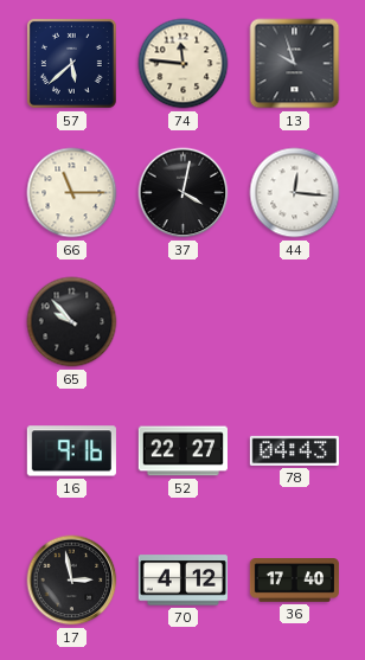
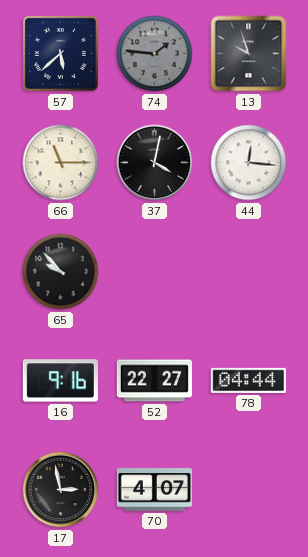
74: 11:46 -> 1:46 (155, 54)
74 dial: cream -> grey (155, 54)
78: 04:43 -> 04:44 (248, 380)
70: 4:12 -> 4:07 (154, 490)
36: 17:40 -> none (294, 581)
